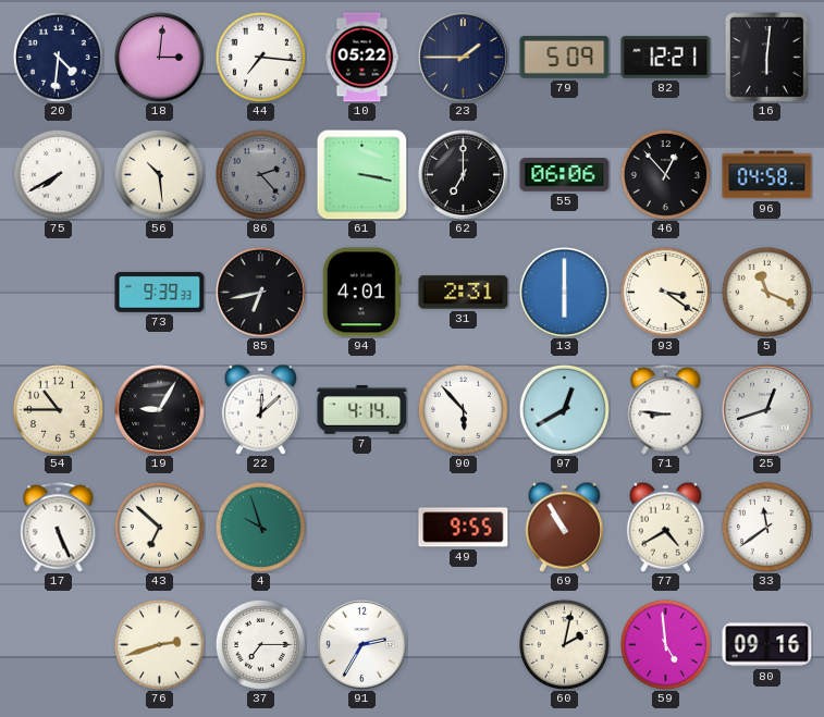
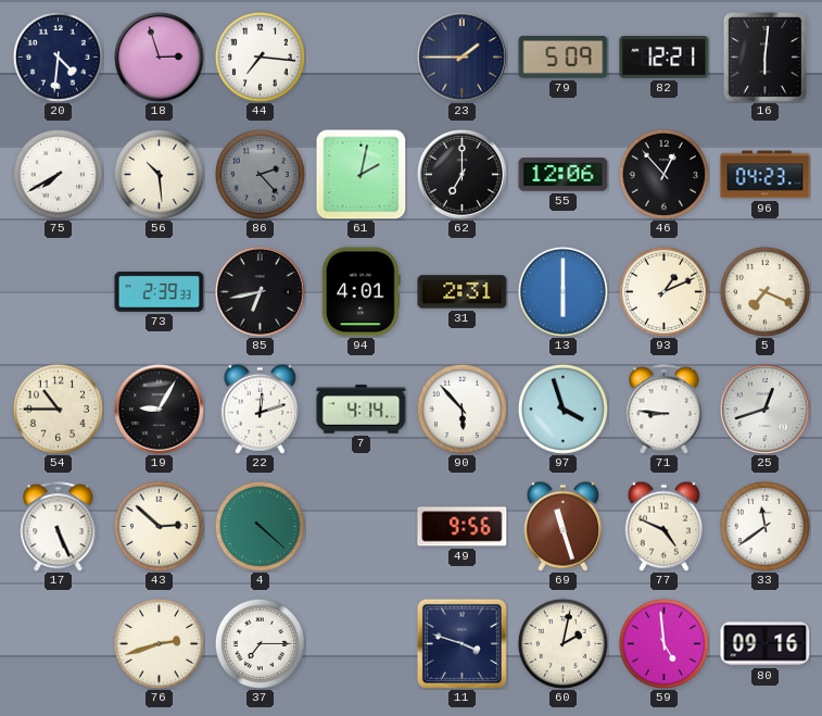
18: 3:01 -> 2:57 (160, 58)
10: 05:22 -> none (362, 58)
61: 3:17 -> 2:02 (361, 174)
55: 06:06 -> 12:06 (564, 175)
96: 04:58 -> 04:23 (766, 175)
73: 9:39 -> 2:39 (160, 291)
93: 3:21 -> 1:11 (663, 291)
5: 11:19 -> 7:19 (764, 291)
22: 12:08 -> 12:12 (260, 409)
97: 12:40 -> 3:57 (562, 409)
43: 6:52 -> 2:52 (159, 526)
4: 9:57 -> 4:22 (260, 526)
49: 9:55 -> 9:56 (463, 527)
69: 10:55 -> 11:27 (562, 526)
77: 4:40 -> 4:49 (663, 526)
91: 2:35 -> none (362, 645)
11: none -> 3:48 (461, 643)
